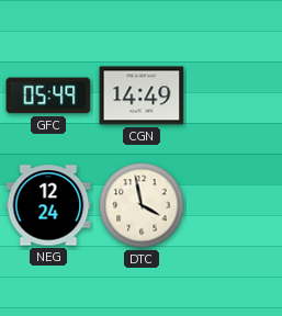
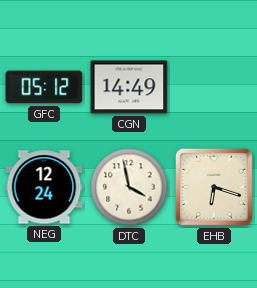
GFC: 05:49 -> 05:12 (44, 87)
EHB: none -> 6:18 (214, 187)
